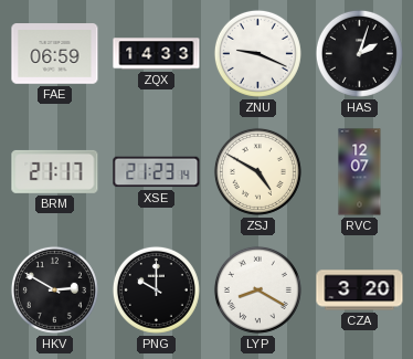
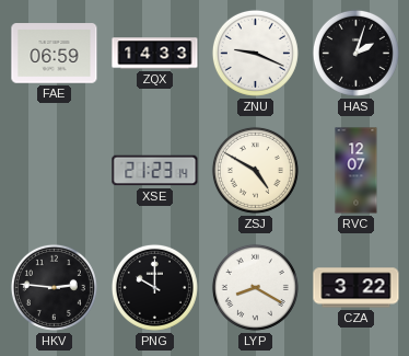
BRM: 21:17 -> none (55, 171)
HKV: 2:50 -> 2:46 (54, 287)
CZA: 3:20 -> 3:22 (357, 288)
